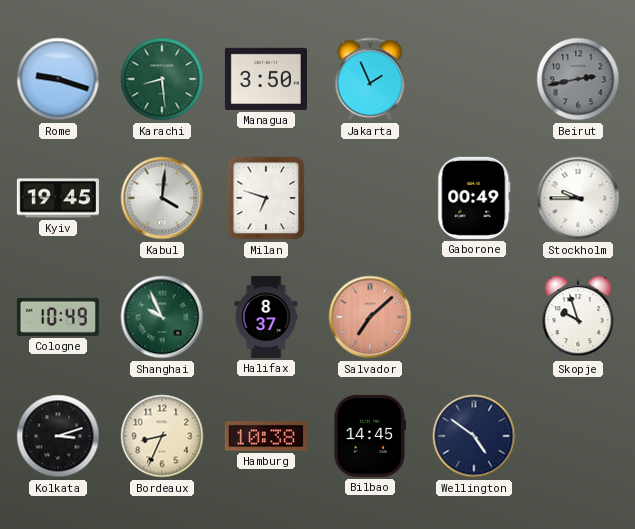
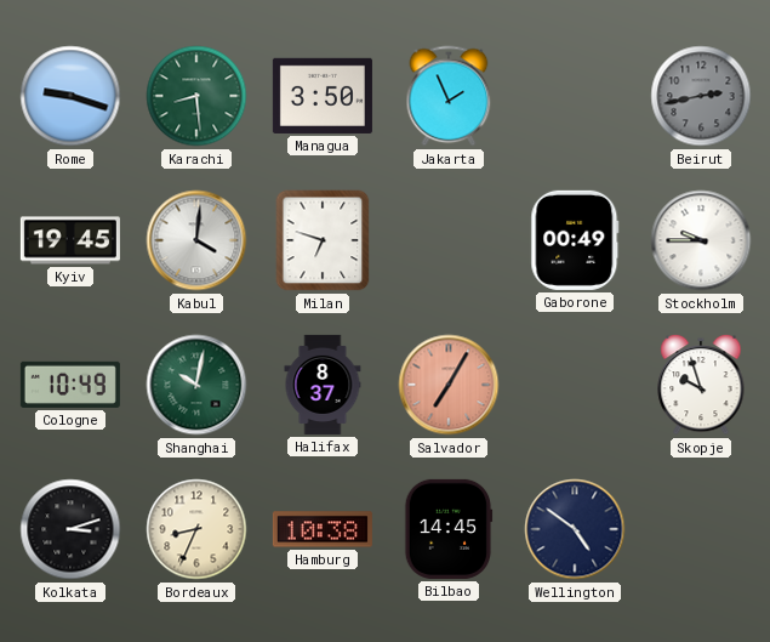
Shanghai: 9:56 -> 10:02 (196, 385)
Salvador: 7:08 -> 7:05 (449, 385)
